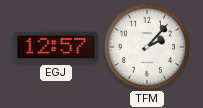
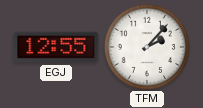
EGJ: 12:57 -> 12:55 (56, 47)
